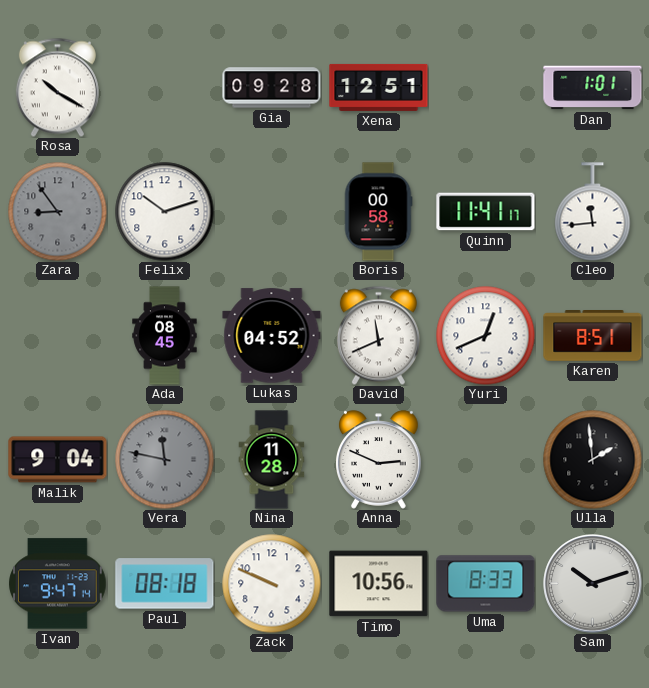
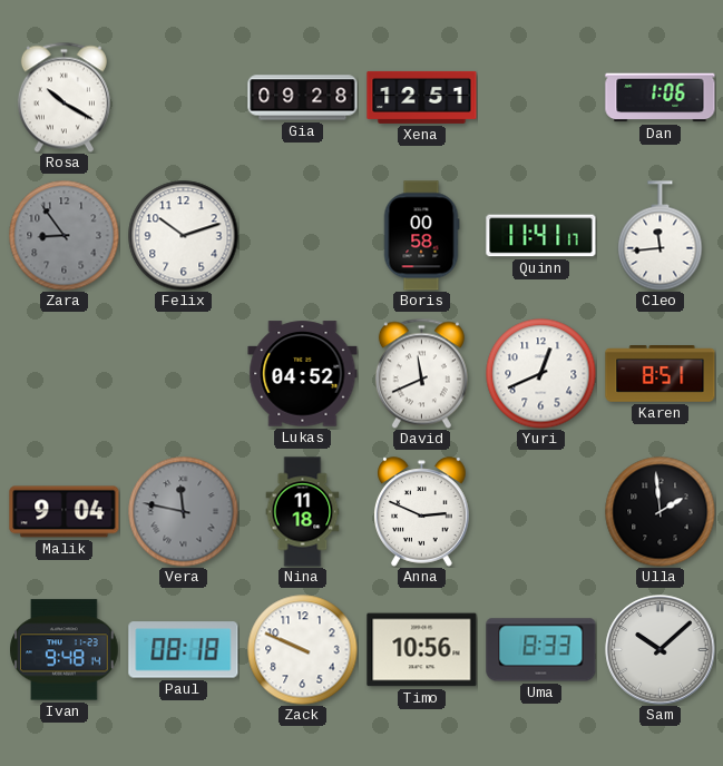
Dan: 1:01 -> 1:06 (661, 98)
Ada: 08:45 -> none (165, 336)
Nina: 11:28 -> 11:18 (303, 512)
Ivan: 9:47 -> 9:48 (65, 650)
Sam: 10:12 -> 10:08 (661, 650)
